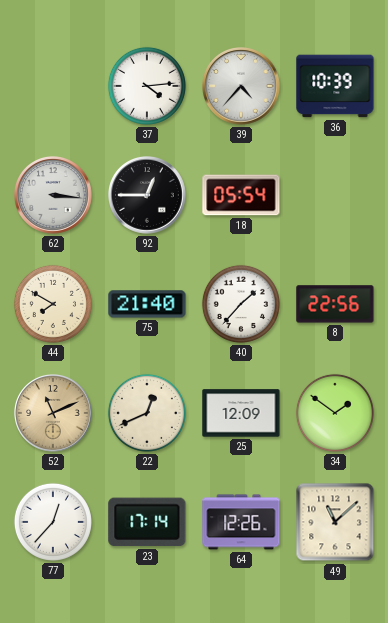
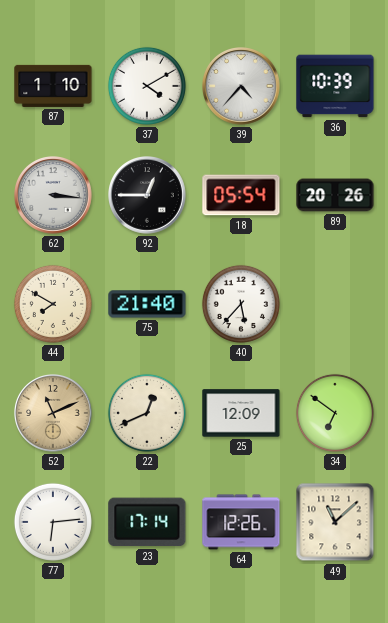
87: none -> 1:10 (53, 86)
37: 4:14 -> 4:10 (147, 86)
89: none -> 20:26 (335, 195)
40: 1:37 -> 5:37 (241, 304)
8: 22:56 -> none (335, 304)
34: 1:51 -> 6:51 (335, 413)
77: 12:37 -> 6:14 (53, 522)
